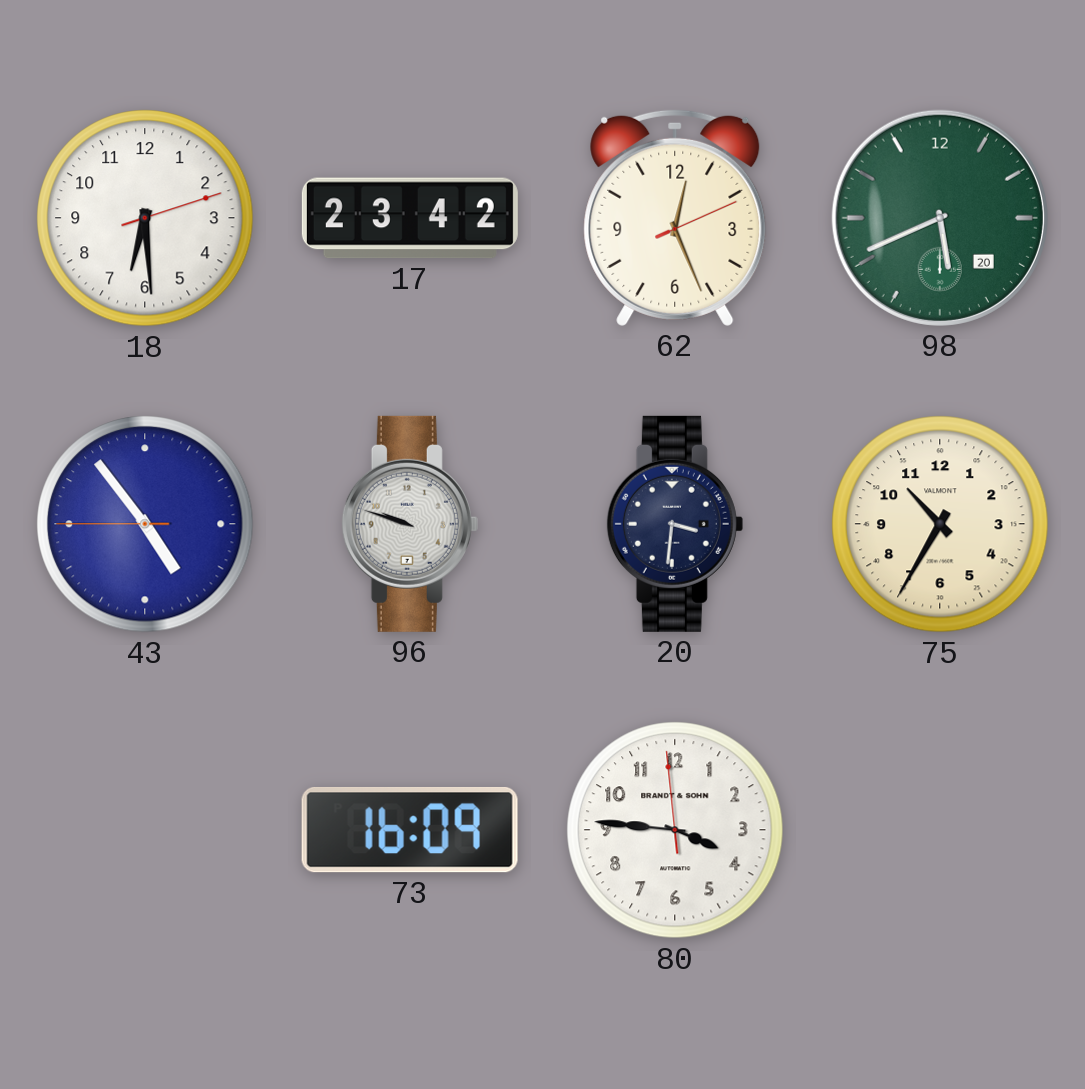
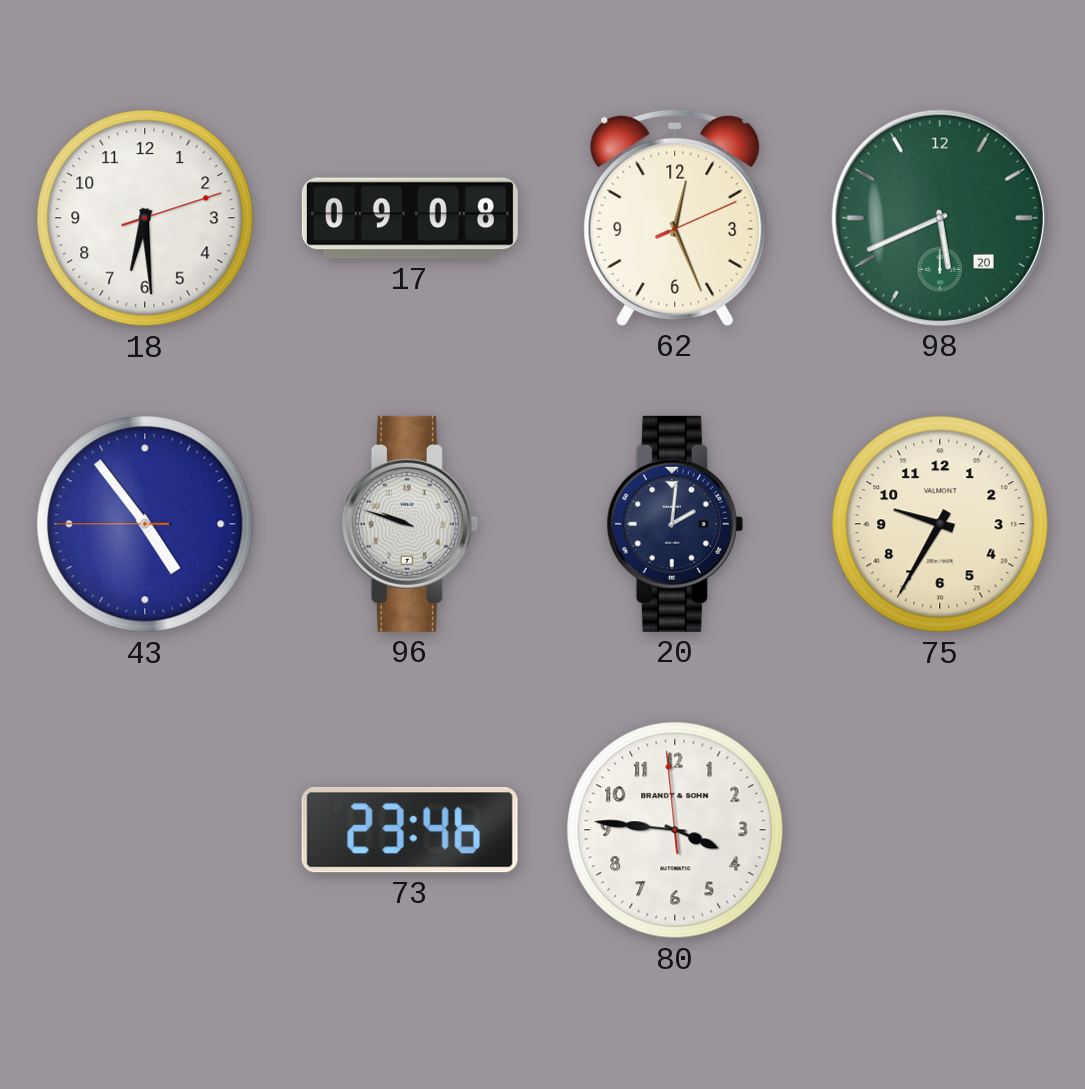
17: 23:42 -> 09:08 (410, 218)
20: 3:31 -> 2:01 (675, 524)
75: 10:35 -> 9:35 (940, 524)
73: 16:09 -> 23:46 (410, 830)
